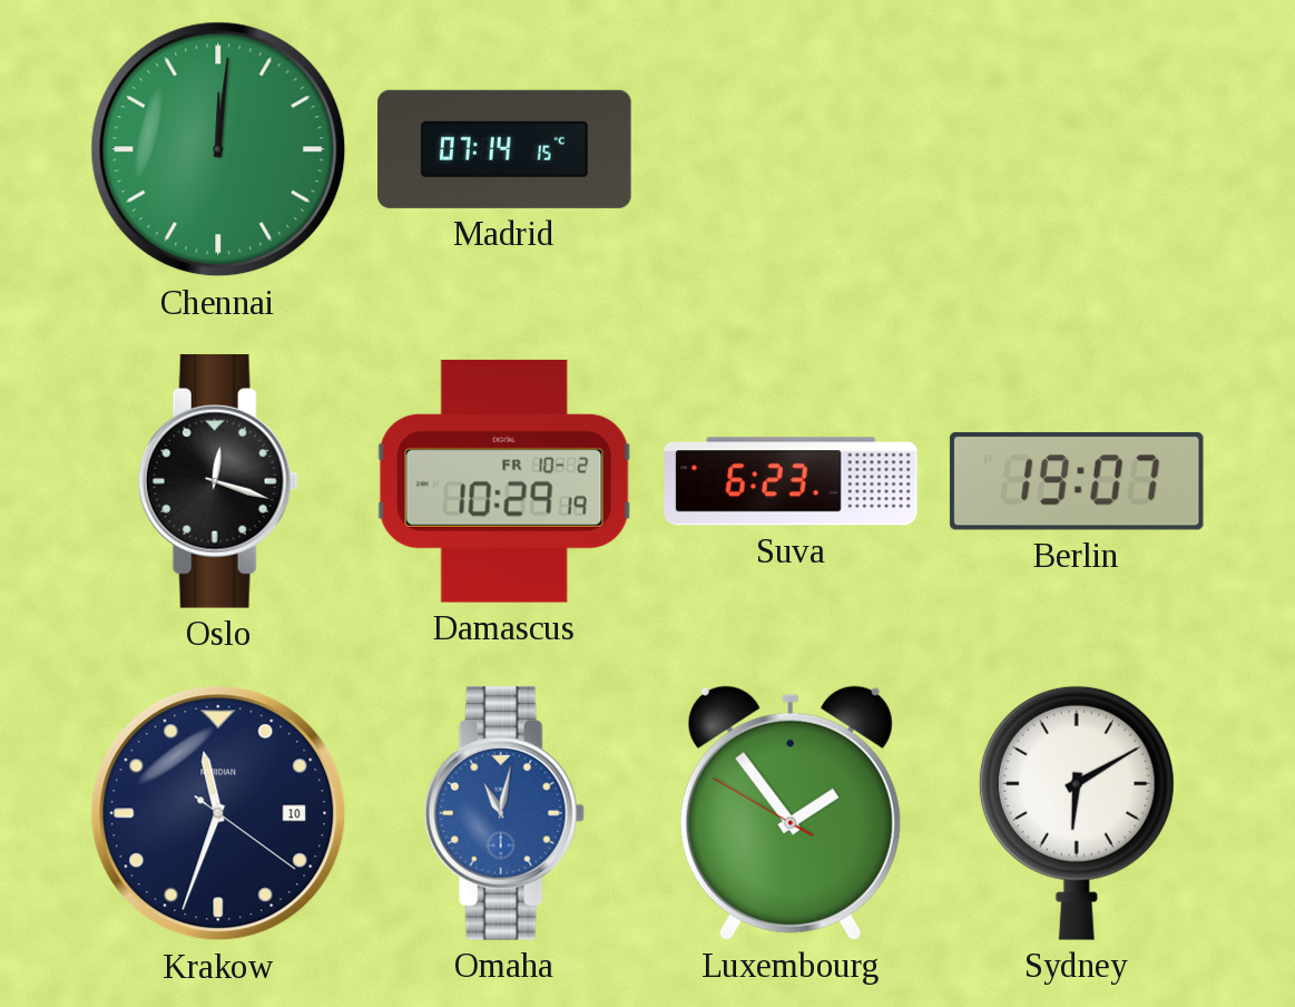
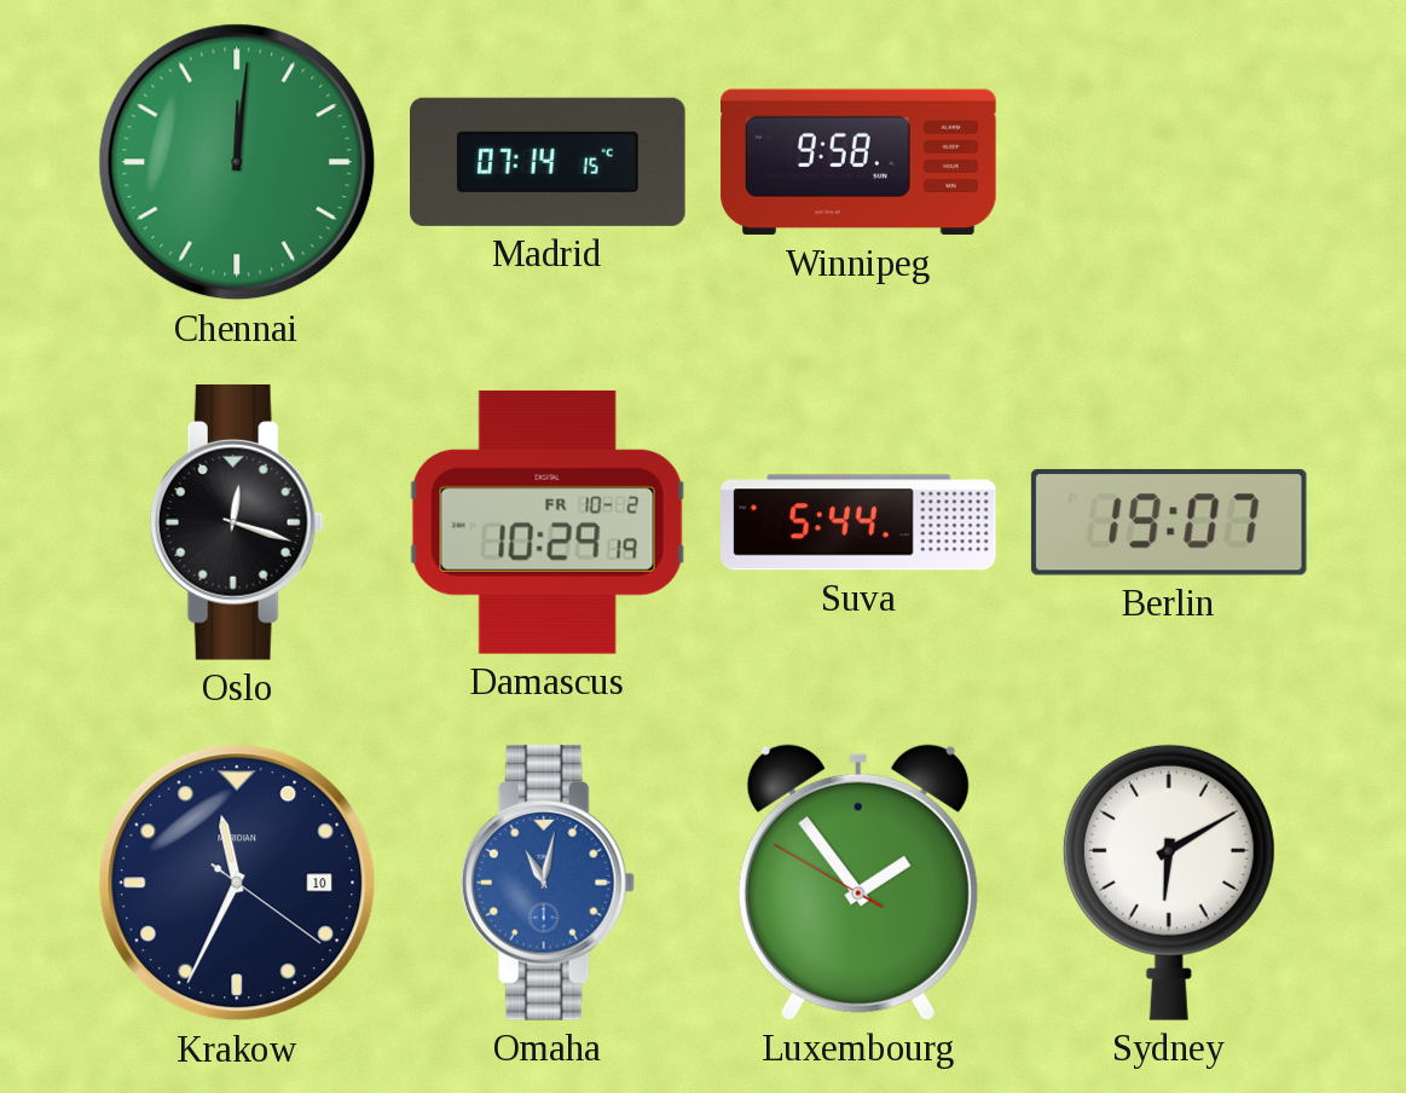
Winnipeg: none -> 9:58 (858, 162)
Suva: 6:23 -> 5:44 (860, 522)
Krakow: 11:33 -> 11:34 (237, 883)
